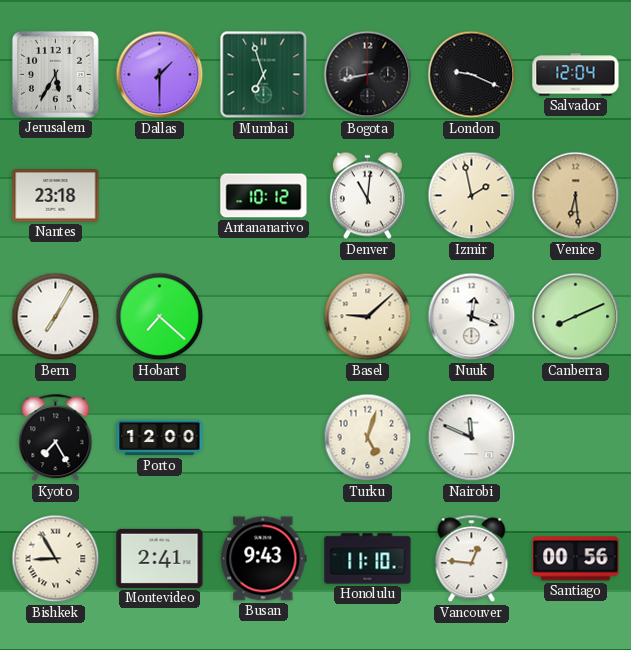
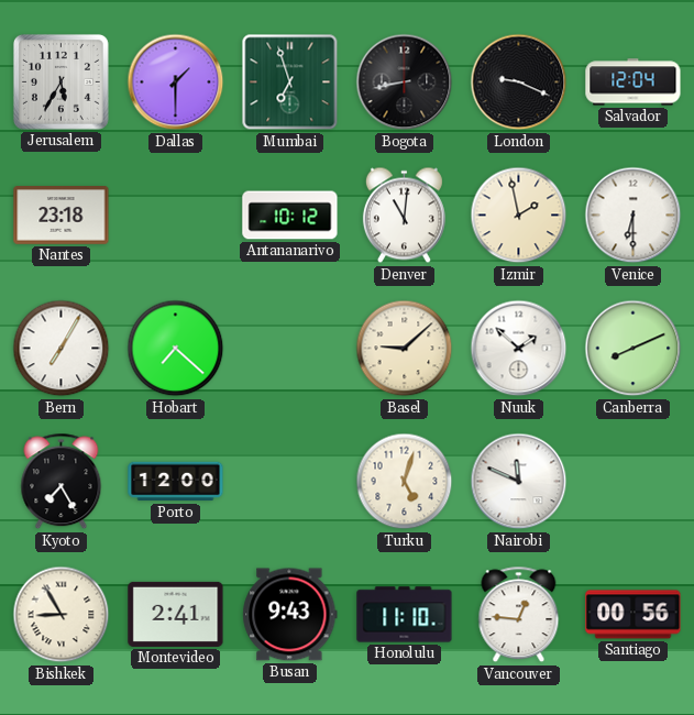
Venice: 6:29 -> 6:30 (634, 216)
Venice dial: champagne -> white (634, 216)
Nuuk: 12:18 -> 1:52 (519, 349)
